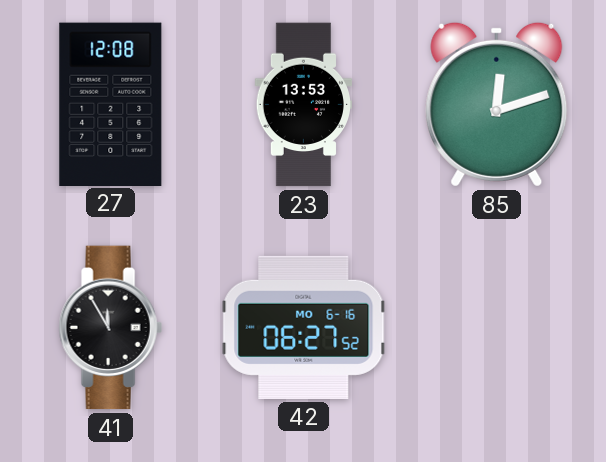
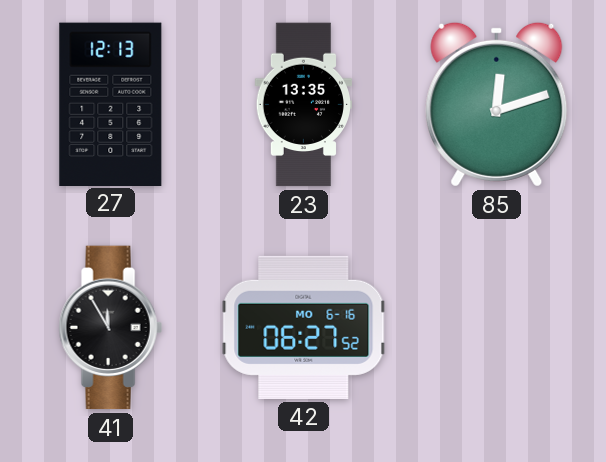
27: 12:08 -> 12:13 (111, 104)
23: 13:53 -> 13:35 (303, 105)
